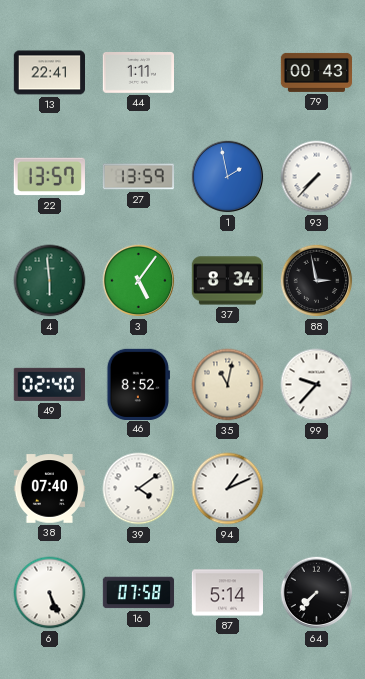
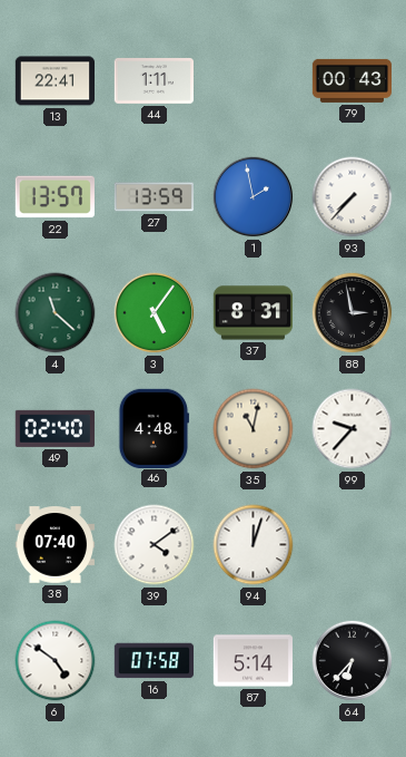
4: 5:59 -> 11:22 (56, 313)
37: 8:34 -> 8:31 (252, 313)
46: 8:52 -> 4:48 (152, 428)
94: 1:11 -> 12:03 (254, 545)
6: 5:26 -> 4:51 (56, 661)
64: 7:37 -> 6:37 (353, 661)
